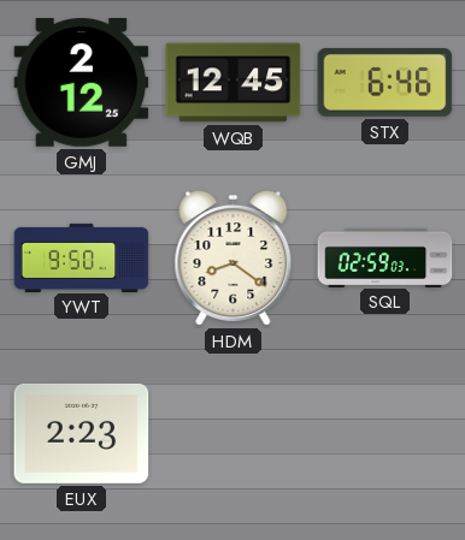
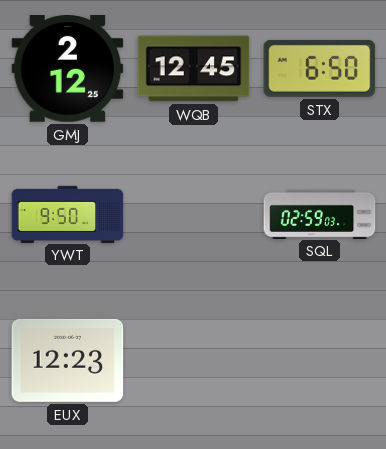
STX: 6:46 -> 6:50 (320, 68)
HDM: 8:21 -> none (234, 257)
EUX: 2:23 -> 12:23 (68, 360)
